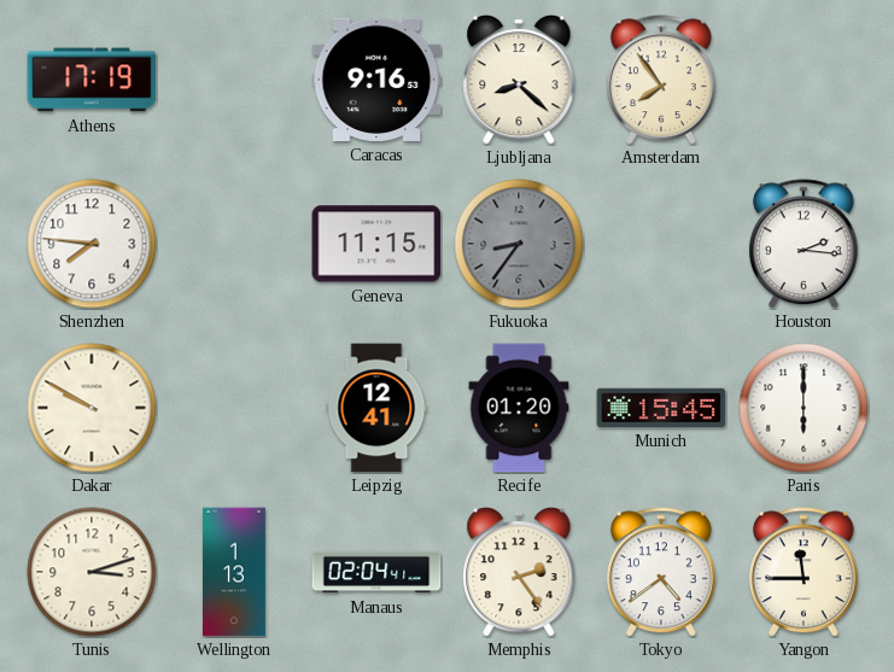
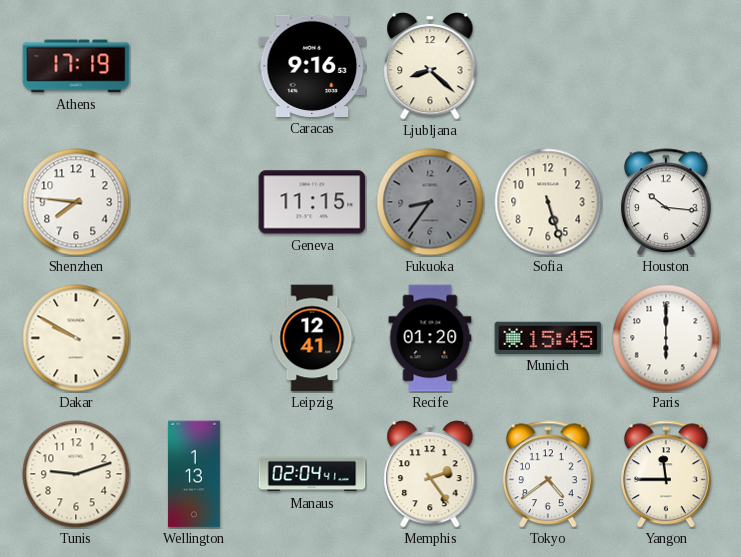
Amsterdam: 7:54 -> none (662, 80)
Sofia: none -> 5:27 (548, 202)
Houston: 2:16 -> 10:16 (667, 202)
Tunis: 3:12 -> 9:12 (76, 474)
